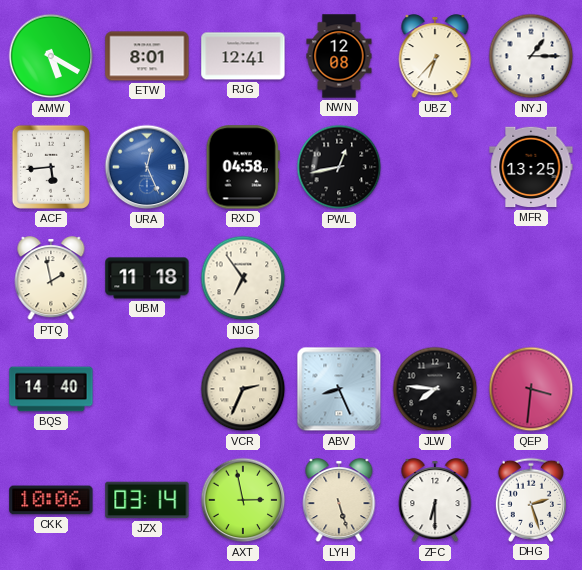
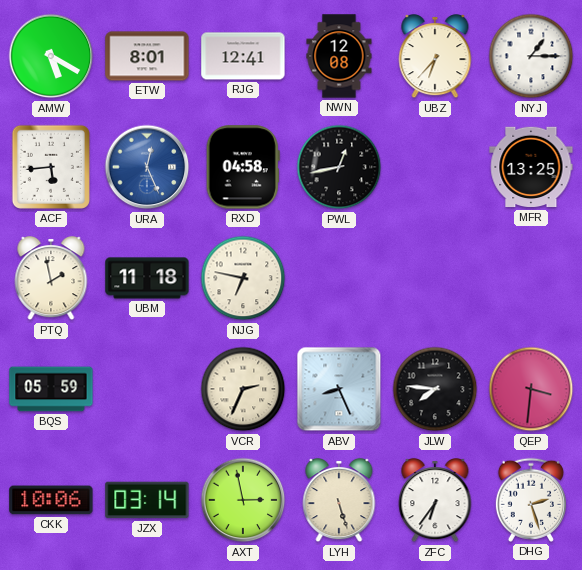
NJG: 6:54 -> 6:47 (243, 278)
BQS: 14:40 -> 05:59 (51, 389)
ZFC: 6:30 -> 6:36 (435, 501)
